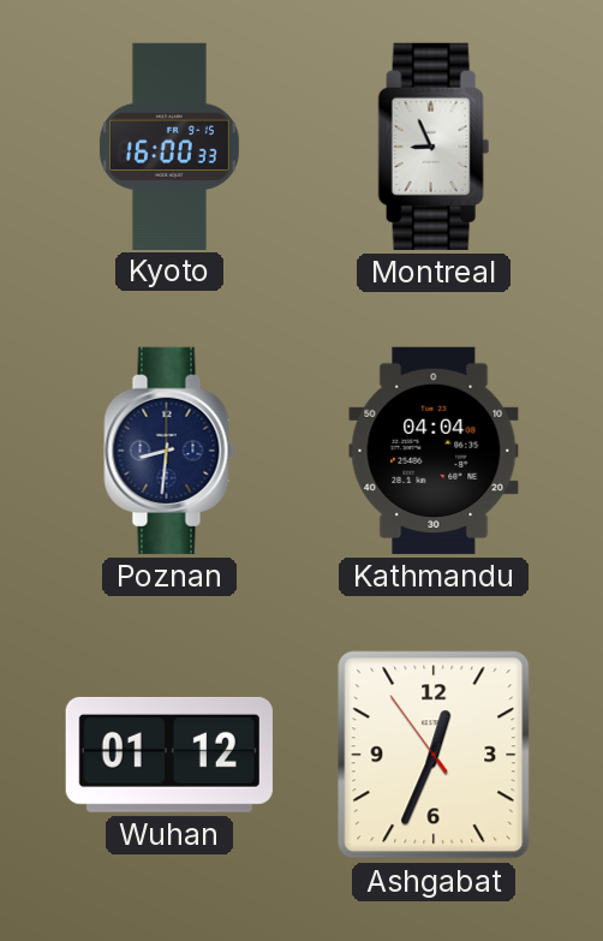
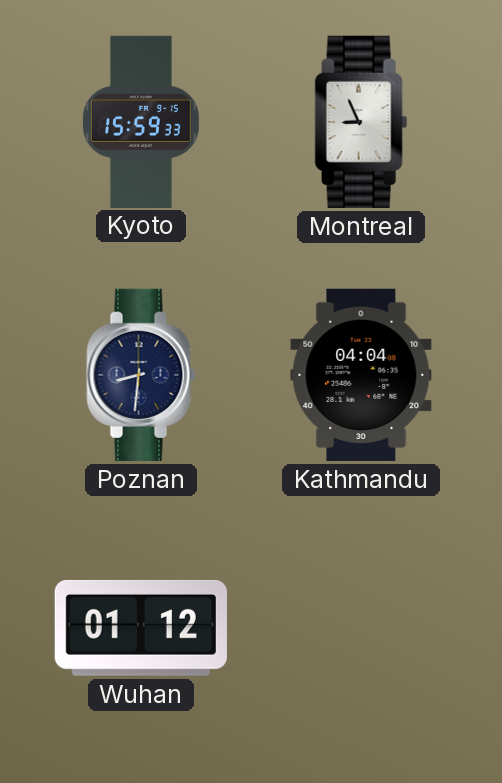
Kyoto: 16:00 -> 15:59 (141, 121)
Ashgabat: 12:33 -> none (434, 755)
